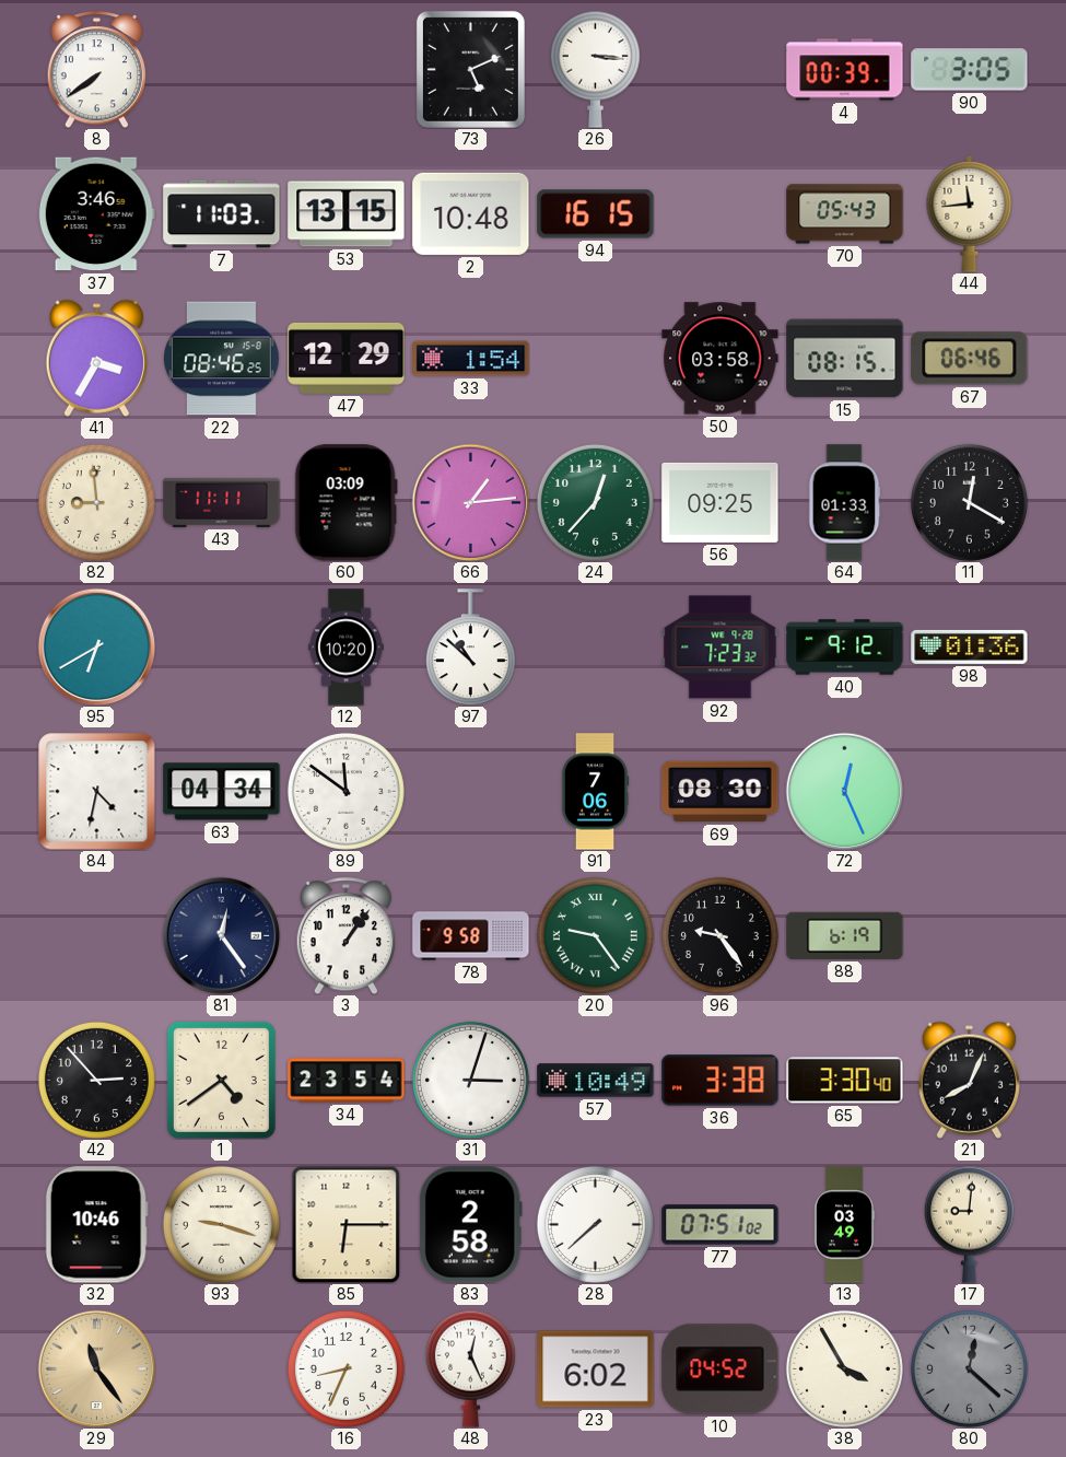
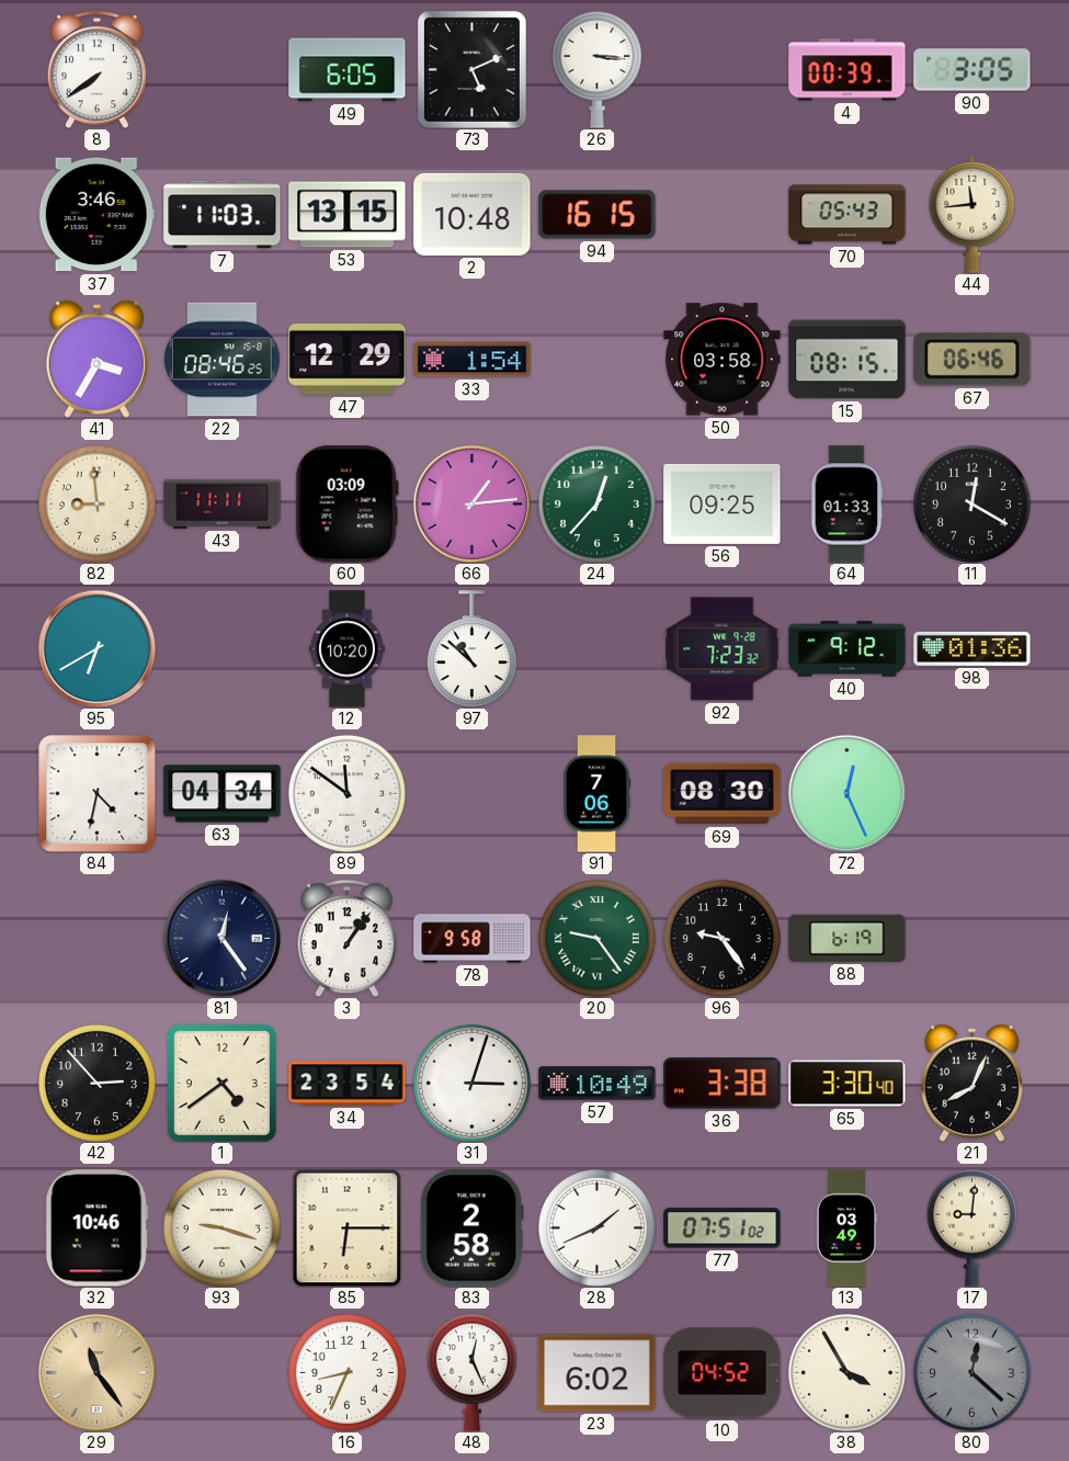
49: none -> 6:05 (348, 70)
28: 7:38 -> 1:41 (596, 1227)
